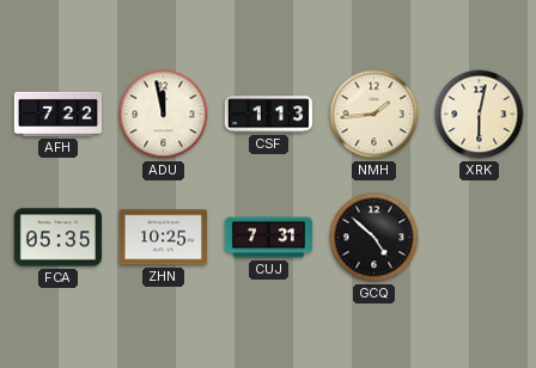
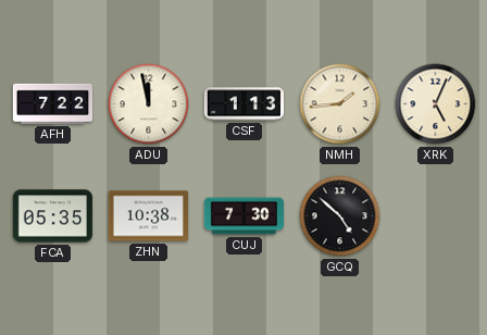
XRK: 6:02 -> 5:04 (436, 104)
ZHN: 10:25 -> 10:38 (148, 216)
CUJ: 7:31 -> 7:30 (243, 216)
